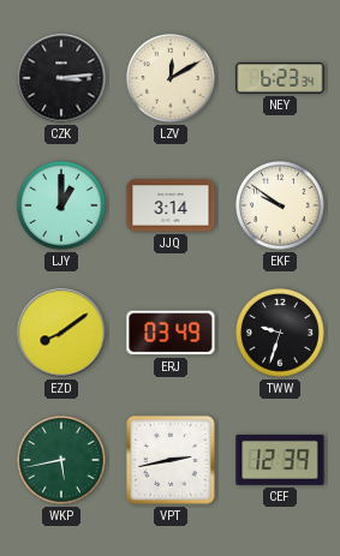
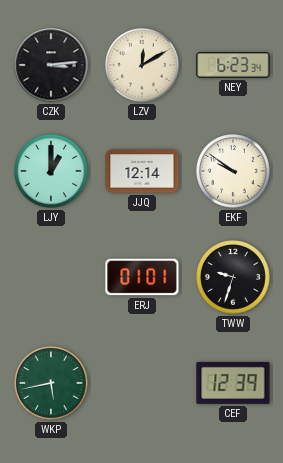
JJQ: 3:14 -> 12:14 (142, 171)
EZD: 8:09 -> none (61, 333)
ERJ: 03:49 -> 01:01 (142, 277)
VPT: 2:43 -> none (172, 461)
